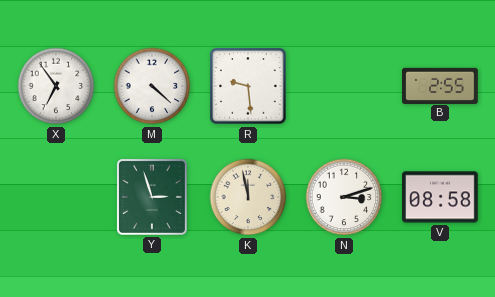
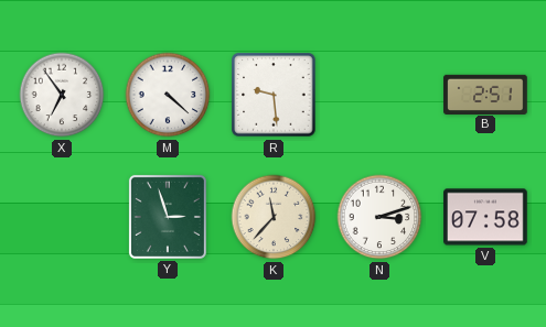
B: 2:55 -> 2:51 (485, 94)
K: 11:58 -> 11:37 (274, 217)
V: 08:58 -> 07:58 (485, 217)
